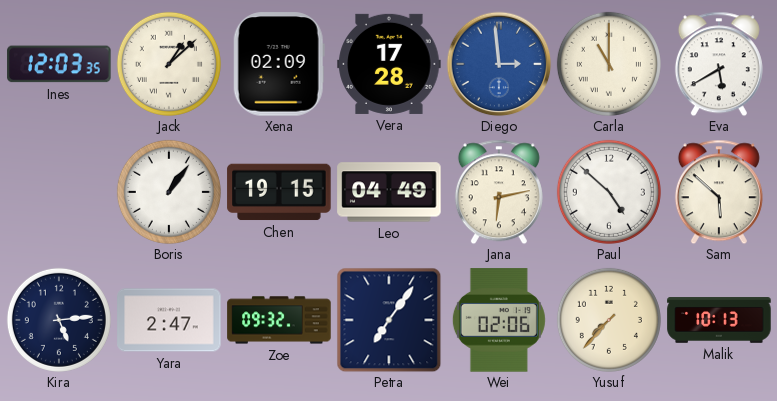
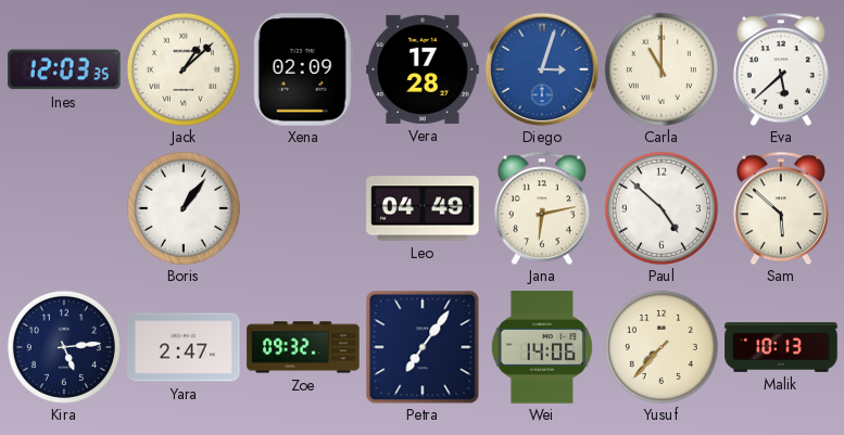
Diego: 2:59 -> 3:03 (542, 69)
Eva: 5:40 -> 5:38 (781, 69)
Chen: 19:15 -> none (279, 192)
Wei: 02:06 -> 14:06 (542, 347)
